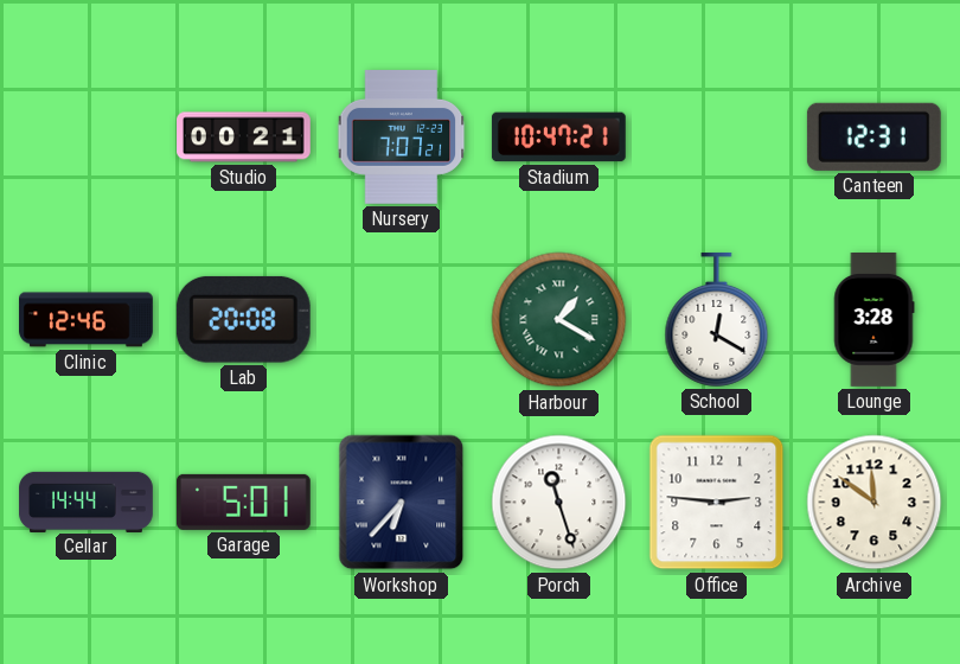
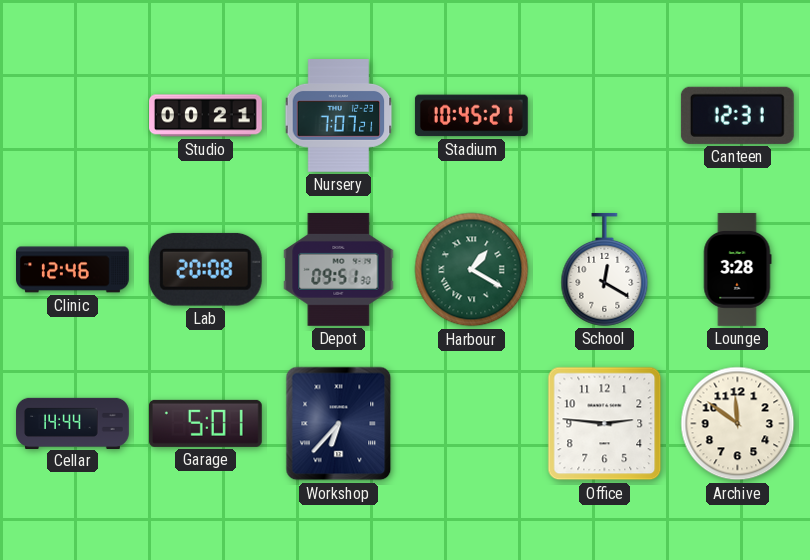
Stadium: 10:47 -> 10:45 (471, 116)
Depot: none -> 09:51 (339, 270)
Porch: 11:27 -> none (559, 503)
